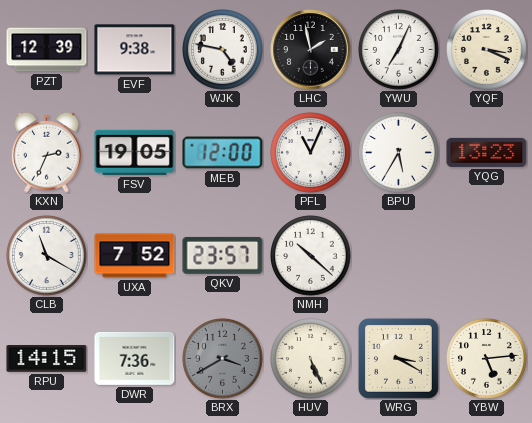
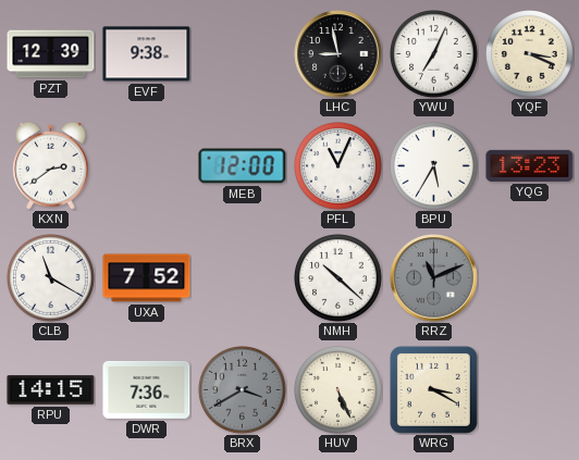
WJK: 4:47 -> none (223, 50)
LHC: 1:58 -> 8:58 (338, 54)
KXN: 2:34 -> 2:39 (51, 165)
FSV: 19:05 -> none (135, 152)
QKV: 23:57 -> none (223, 255)
RRZ: none -> 11:11 (434, 278)
YBW: 5:14 -> none (487, 359)
